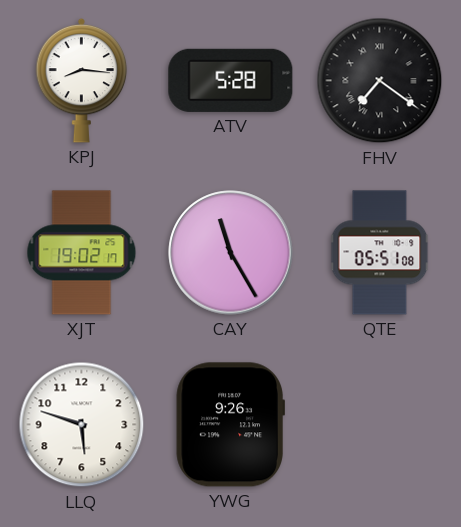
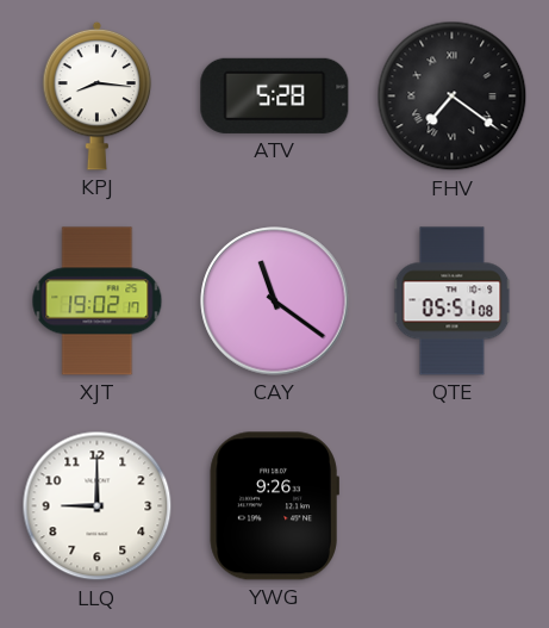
CAY: 11:25 -> 11:21 (275, 301)
LLQ: 5:48 -> 9:00 (98, 506)
